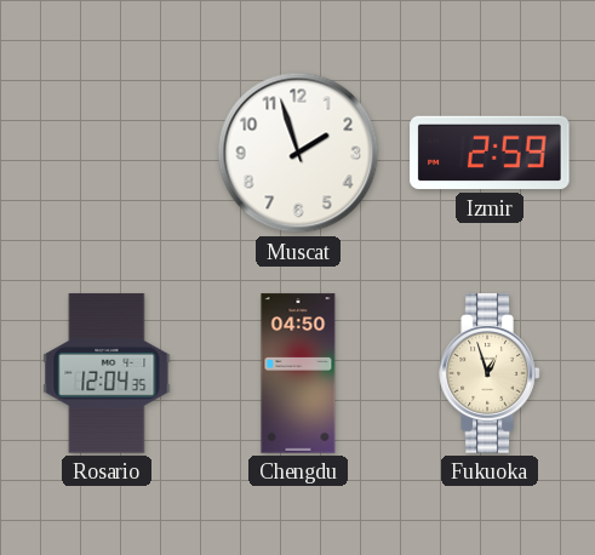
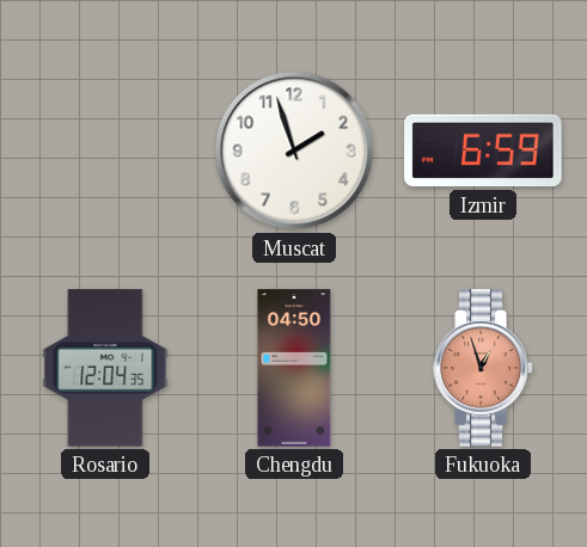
Izmir: 2:59 -> 6:59 (483, 150)
Fukuoka dial: cream -> salmon (483, 368)
